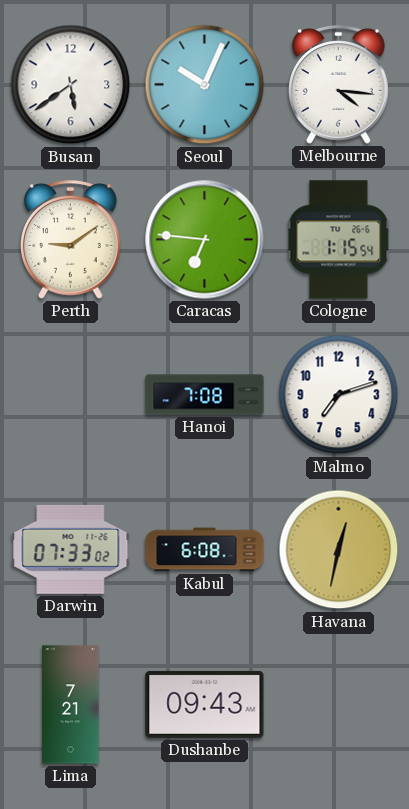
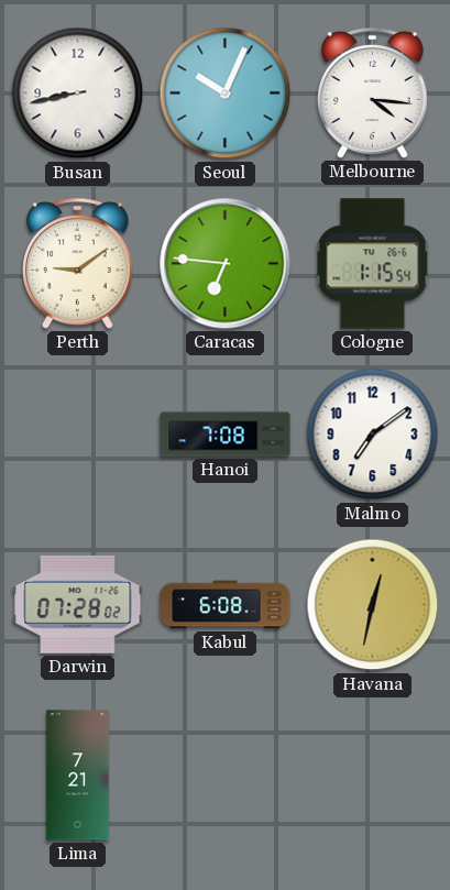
Busan: 5:39 -> 8:43 (78, 94)
Malmo: 7:12 -> 7:09 (373, 435)
Darwin: 07:33 -> 07:28 (78, 604)
Dushanbe: 09:43 -> none (205, 704)
